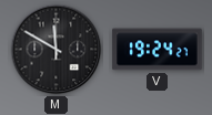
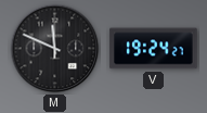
M: 11:50 -> 11:49 (55, 49)
